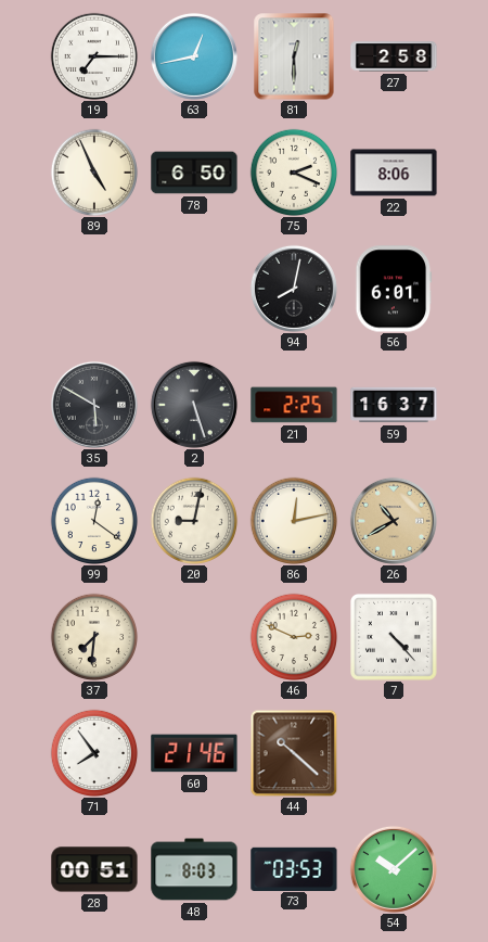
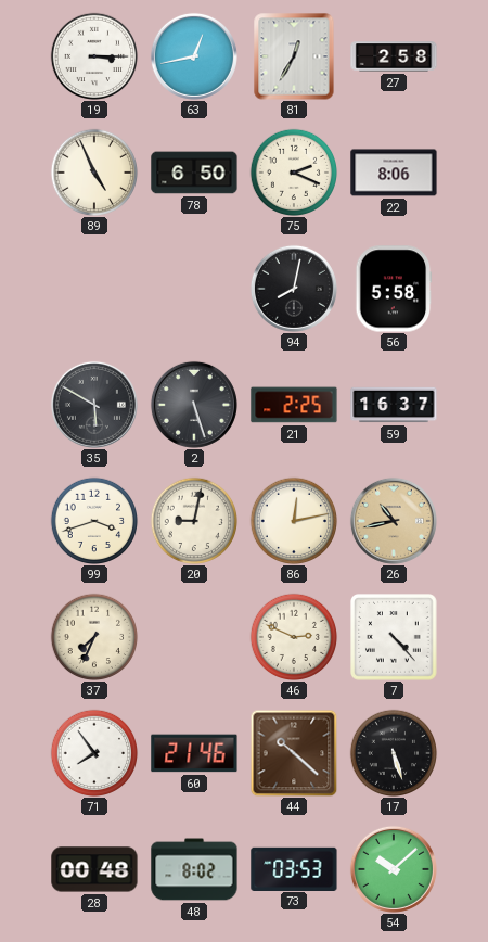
19: 7:15 -> 3:15 (94, 56)
81: 12:30 -> 12:35 (294, 56)
56: 6:01 -> 5:58 (394, 289)
99: 12:21 -> 3:42 (94, 521)
26: 10:40 -> 10:43 (394, 521)
37: 7:31 -> 7:34 (94, 637)
17: none -> 5:27 (394, 753)
28: 00:51 -> 00:48 (94, 869)
48: 8:03 -> 8:02 (194, 869)
